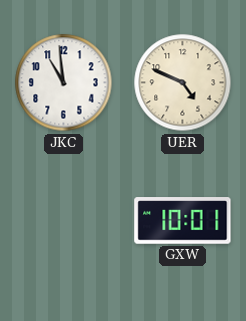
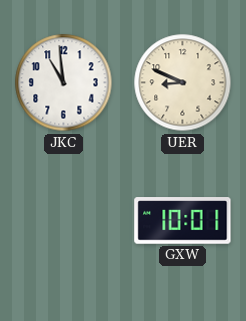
UER: 4:49 -> 8:49 (183, 83)
